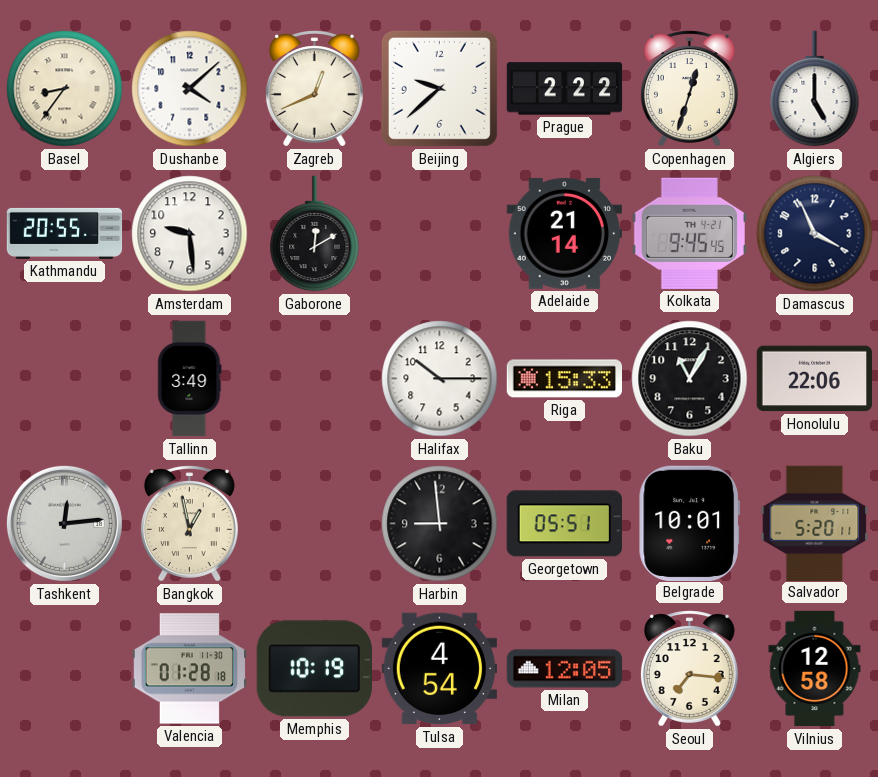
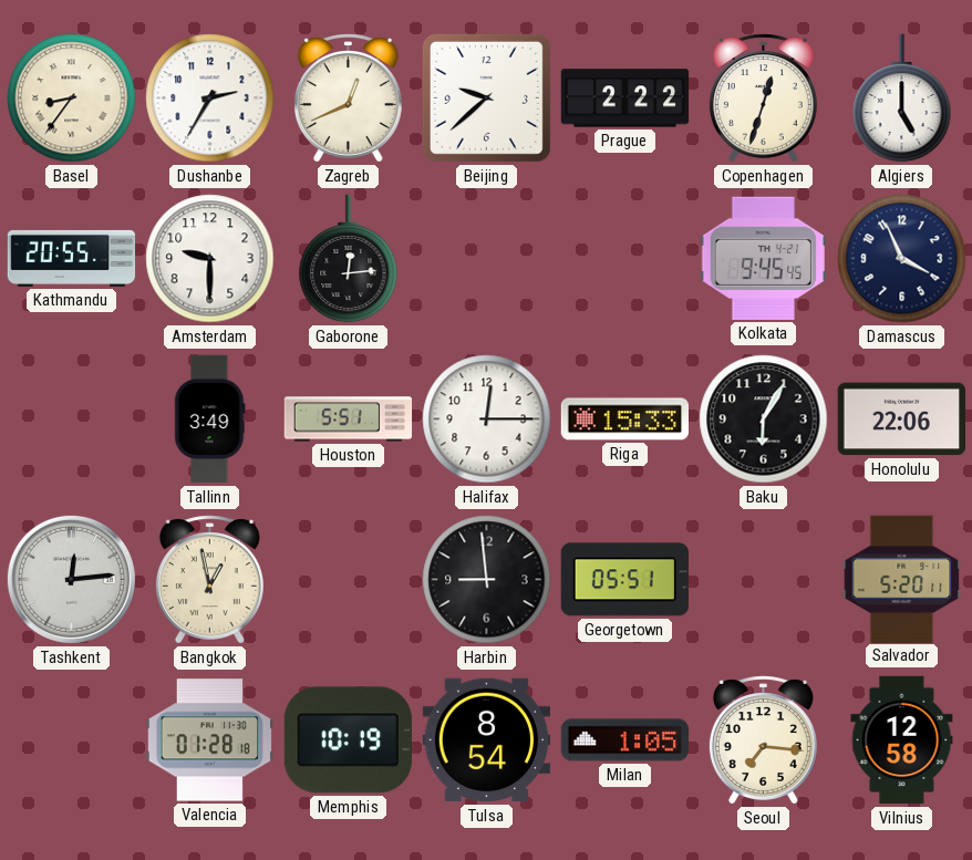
Dushanbe: 4:08 -> 2:35 (210, 99)
Amsterdam: 9:29 -> 9:30 (210, 259)
Gaborone: 12:10 -> 12:14 (349, 259)
Adelaide: 21:14 -> none (564, 233)
Houston: none -> 5:51 (349, 419)
Halifax: 10:15 -> 12:15 (487, 419)
Baku: 11:05 -> 6:05 (764, 419)
Belgrade: 10:01 -> none (690, 523)
Tulsa: 4:54 -> 8:54 (486, 740)
Milan: 12:05 -> 1:05 (625, 740)
